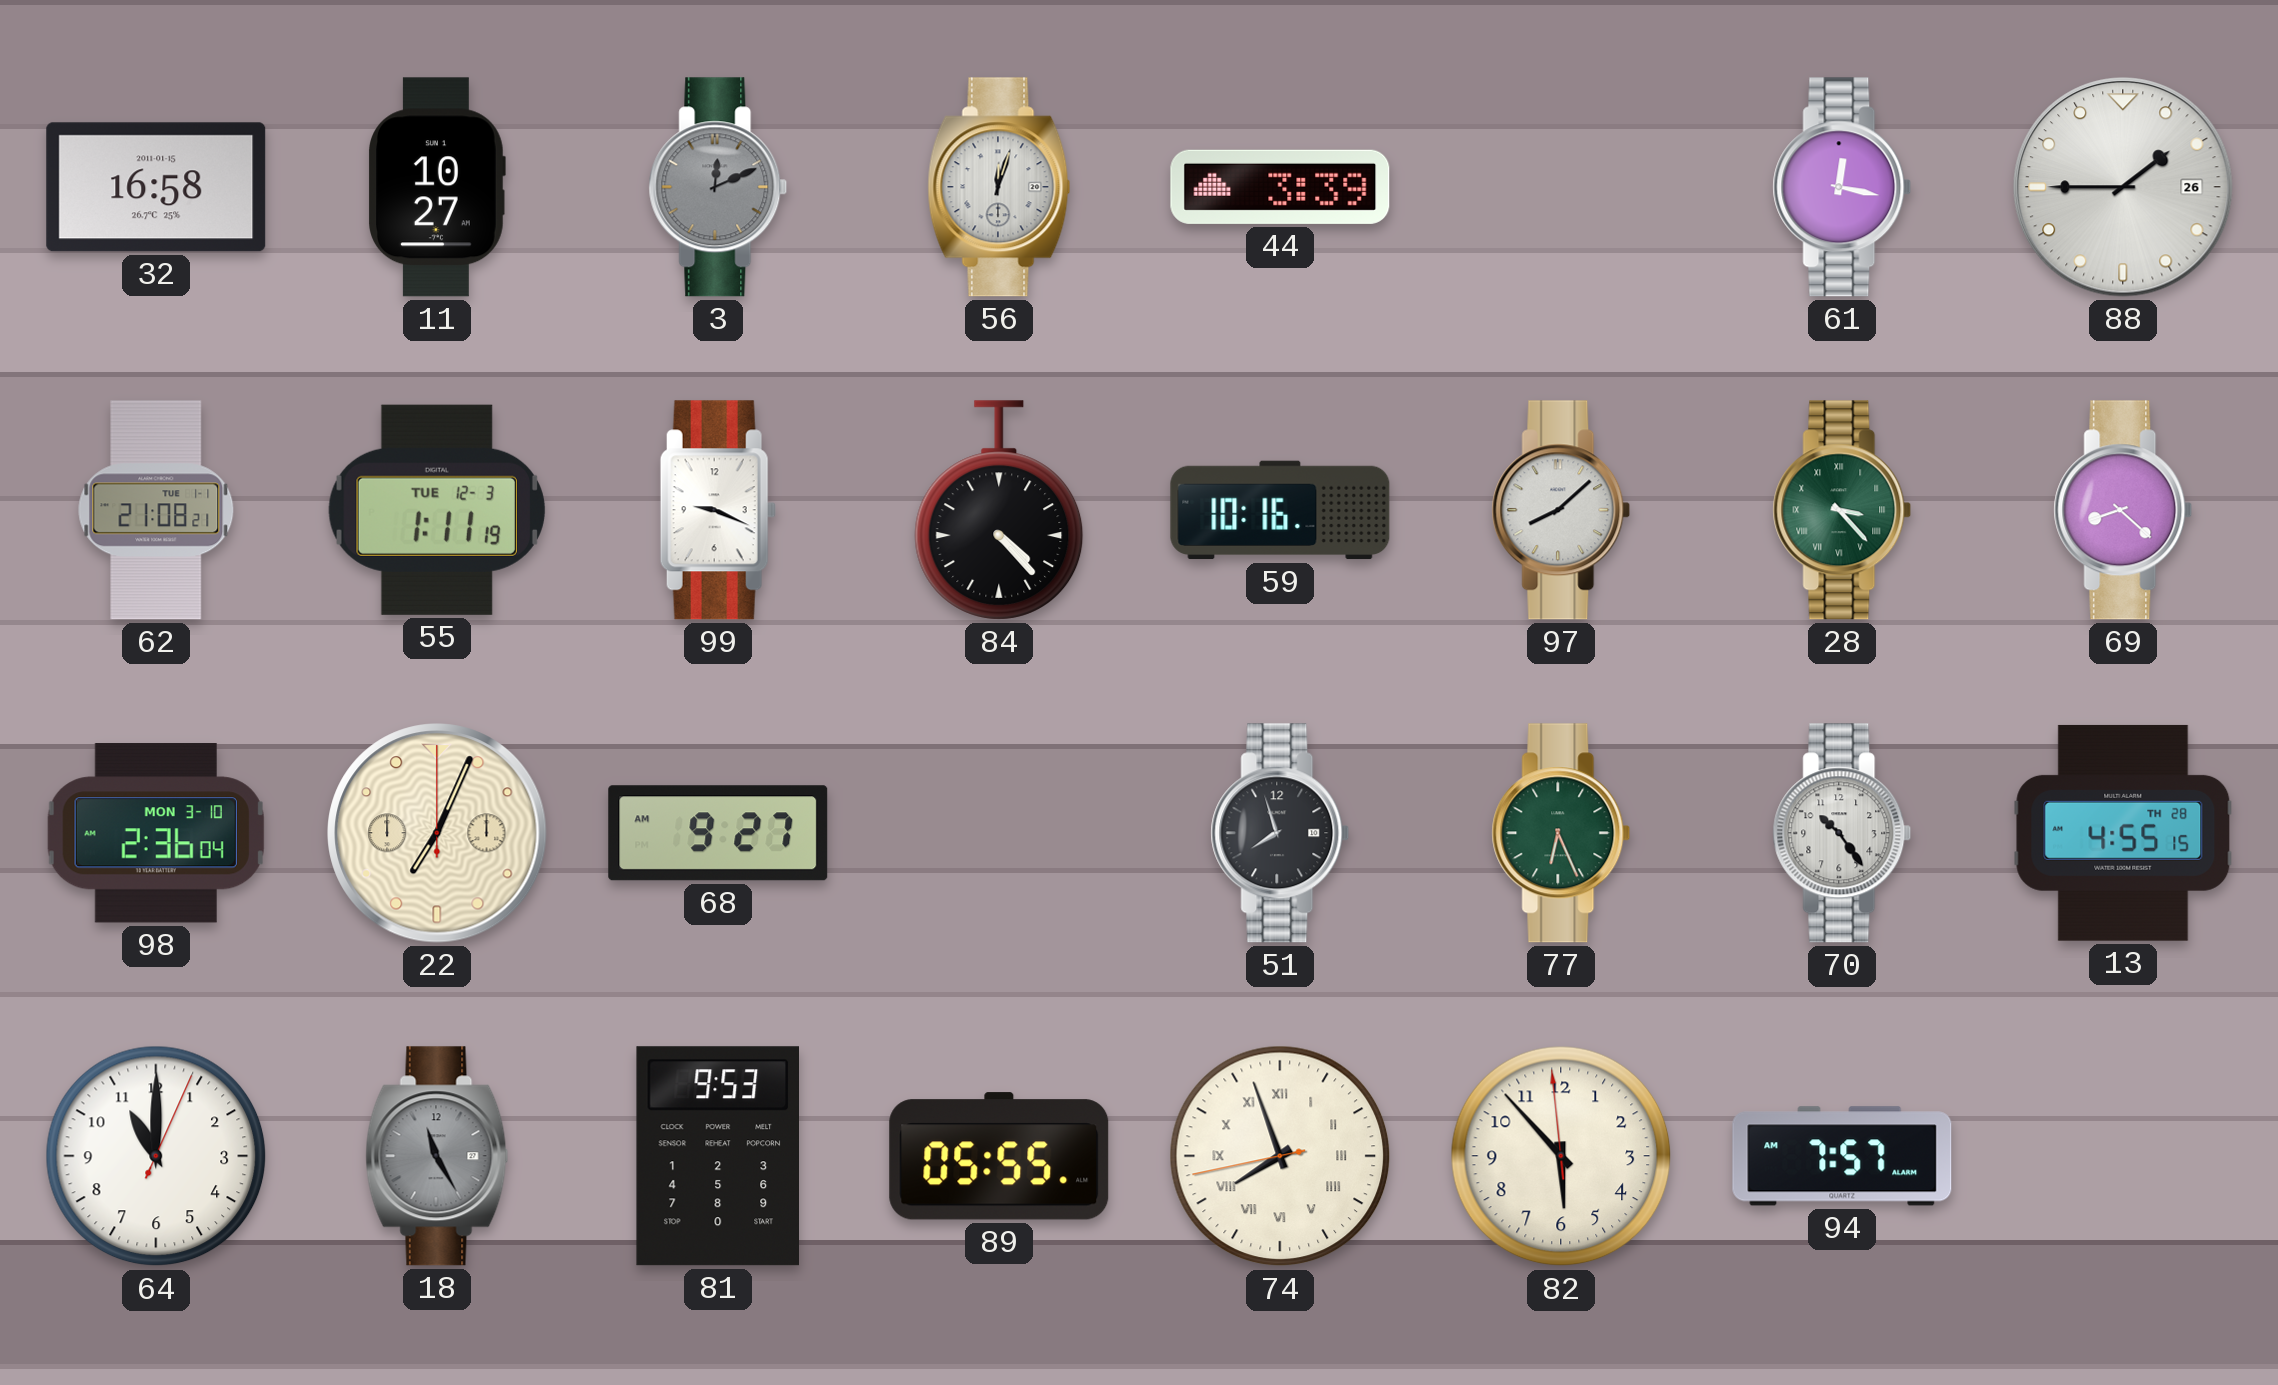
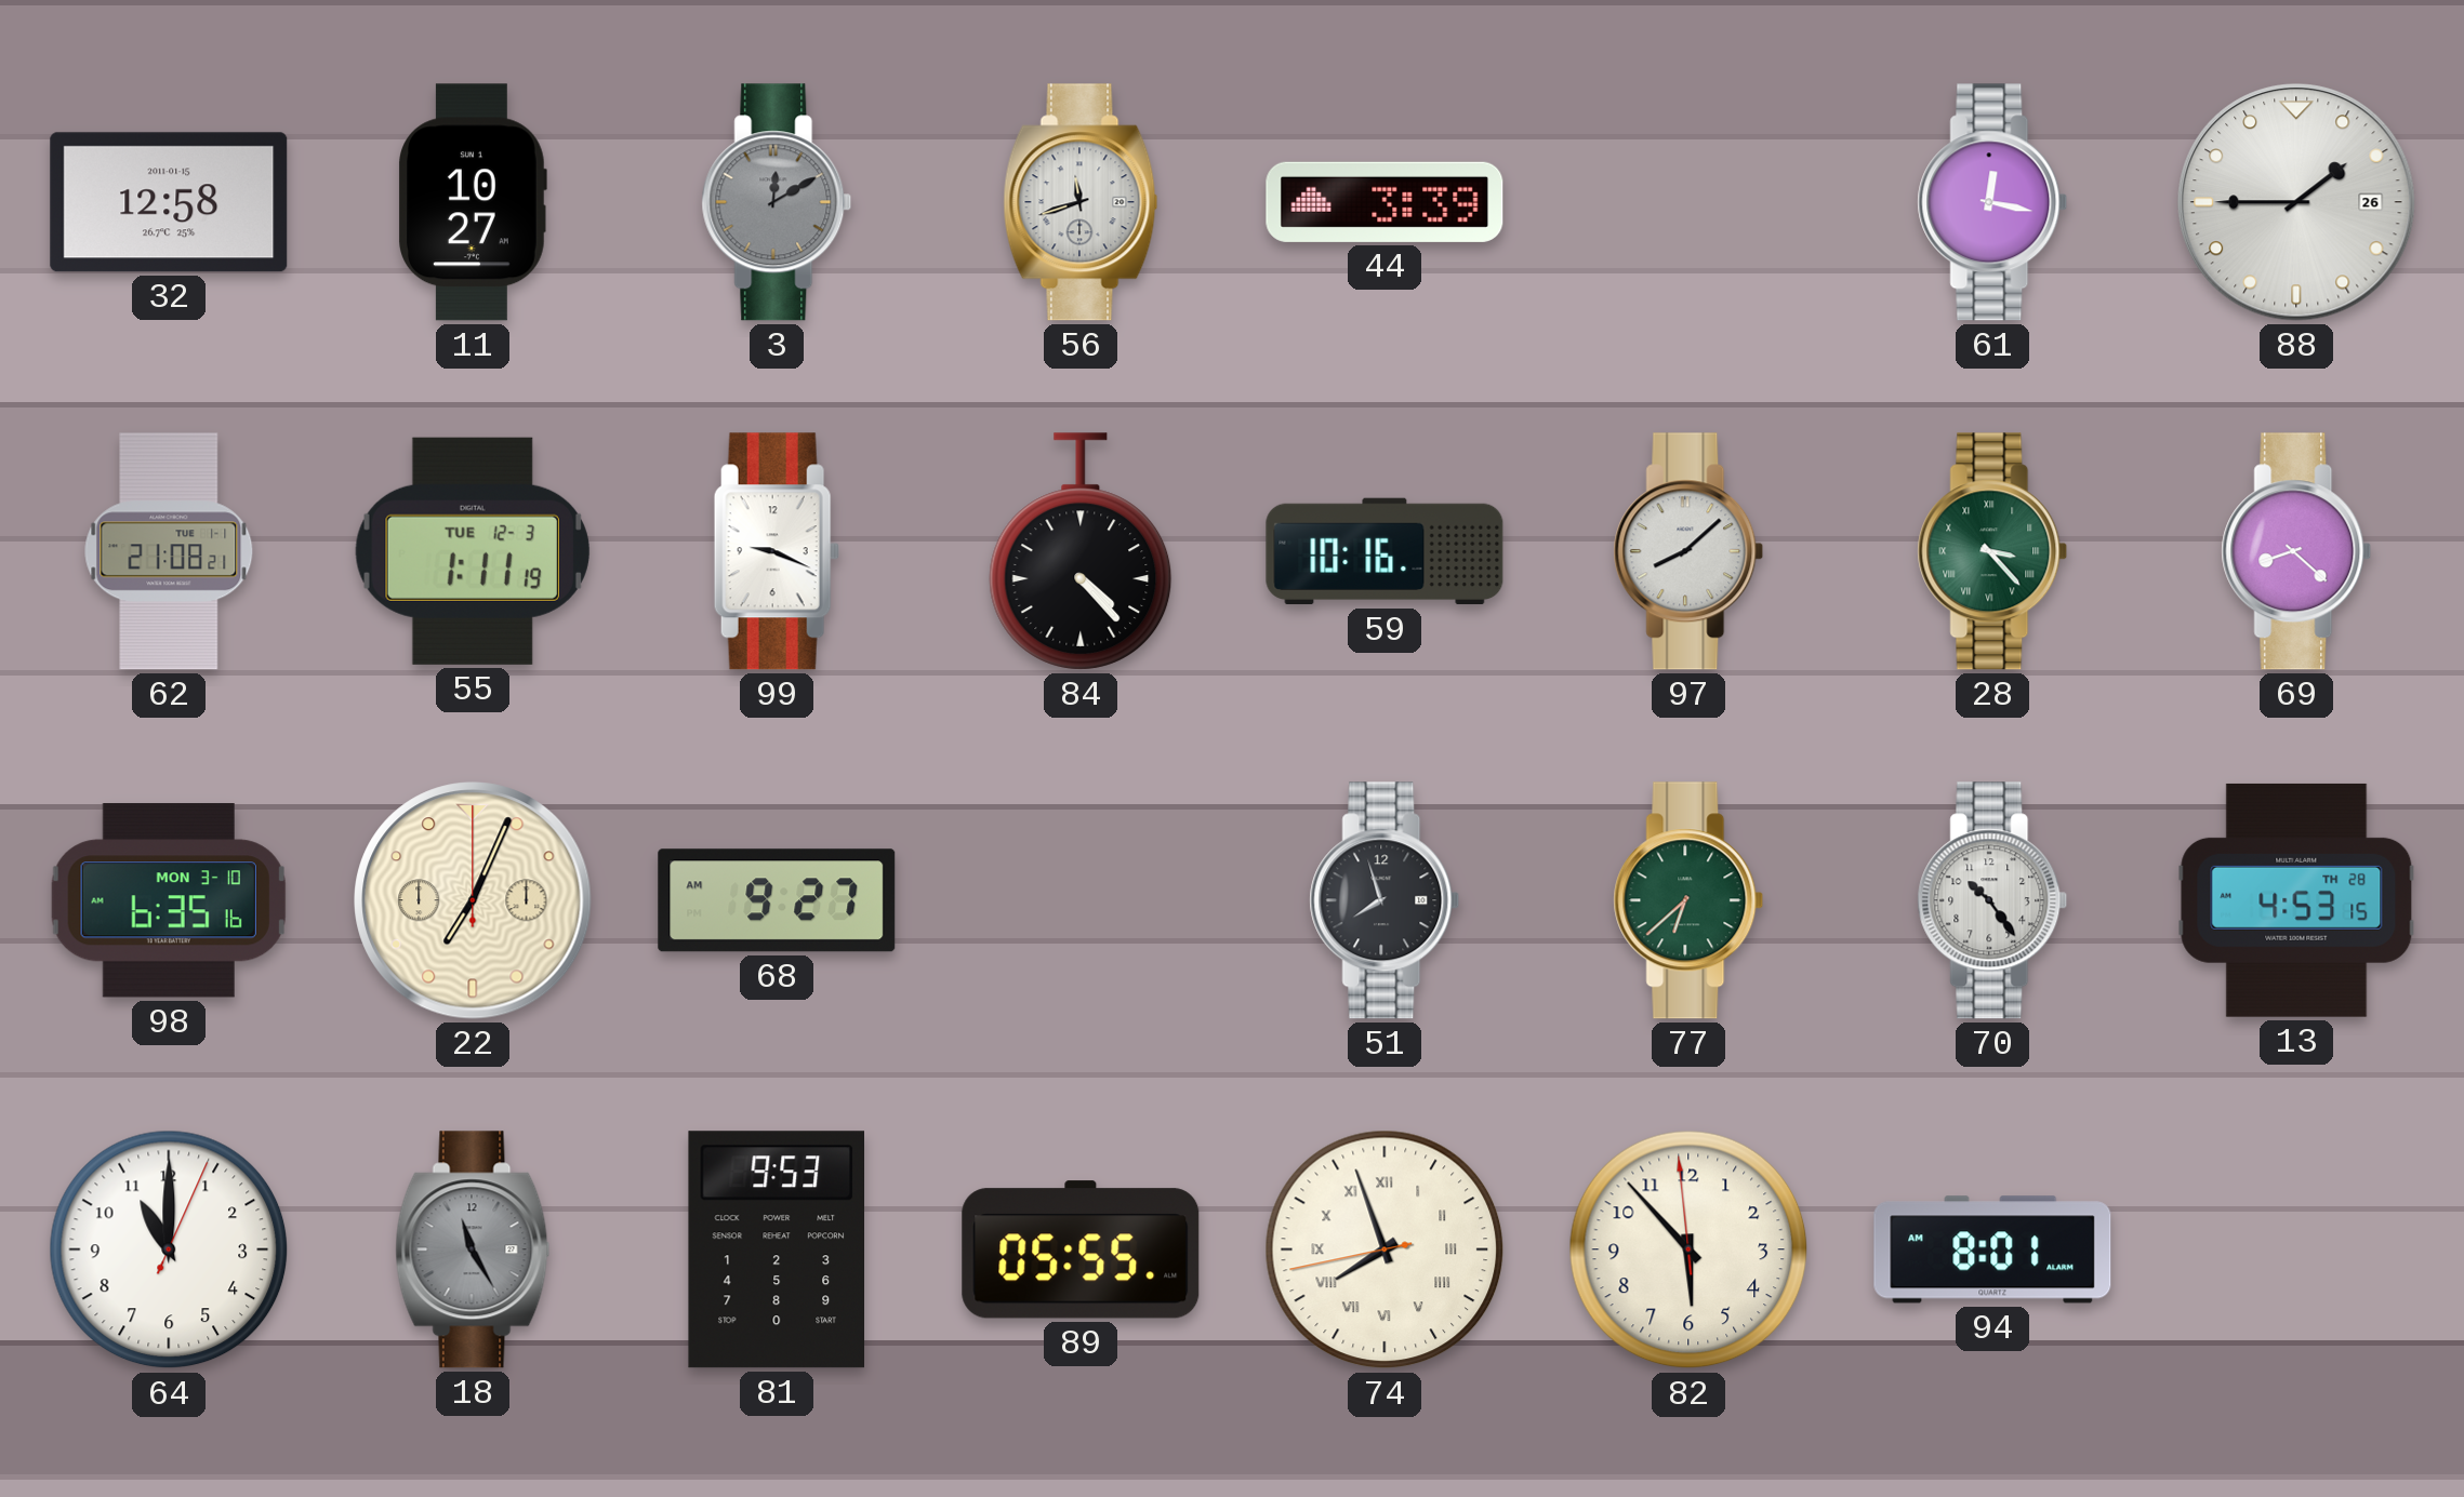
32: 16:58 -> 12:58 (169, 202)
3: 12:11 -> 12:10 (777, 202)
56: 12:03 -> 11:42 (1081, 202)
98: 2:36 -> 6:35 (169, 900)
77: 6:26 -> 6:38 (1688, 900)
13: 4:55 -> 4:53 (2296, 900)
94: 7:57 -> 8:01 (1992, 1249)
